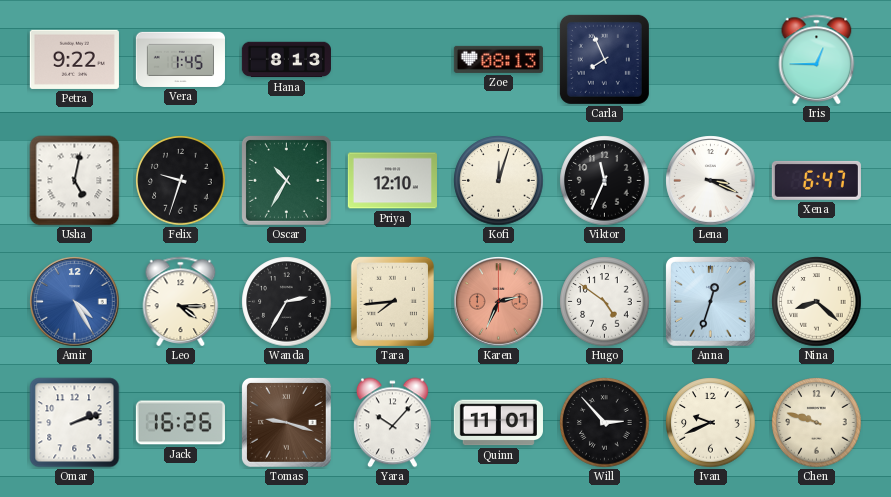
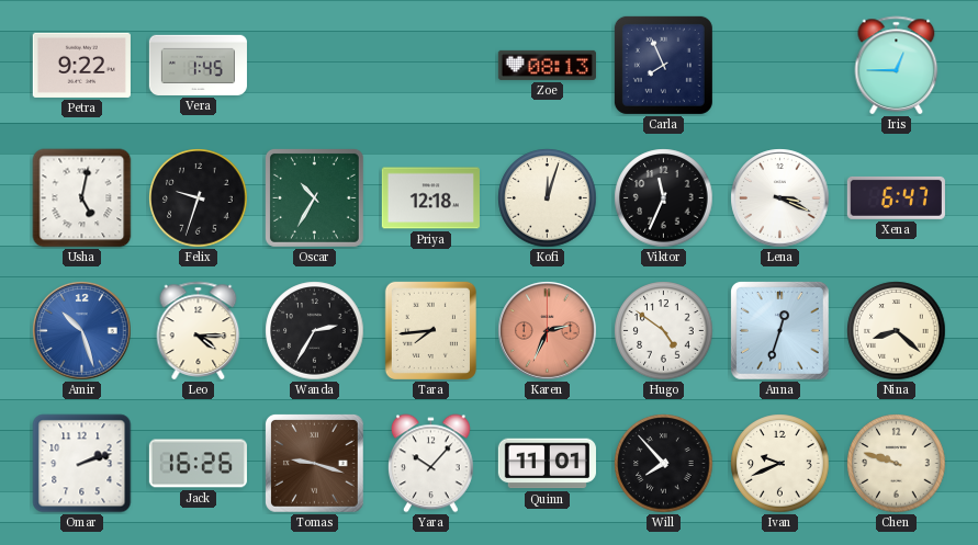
Hana: 8:13 -> none (286, 60)
Priya: 12:10 -> 12:18 (430, 198)
Amir: 4:25 -> 10:27 (82, 331)
Will: 2:53 -> 7:53 (664, 464)
